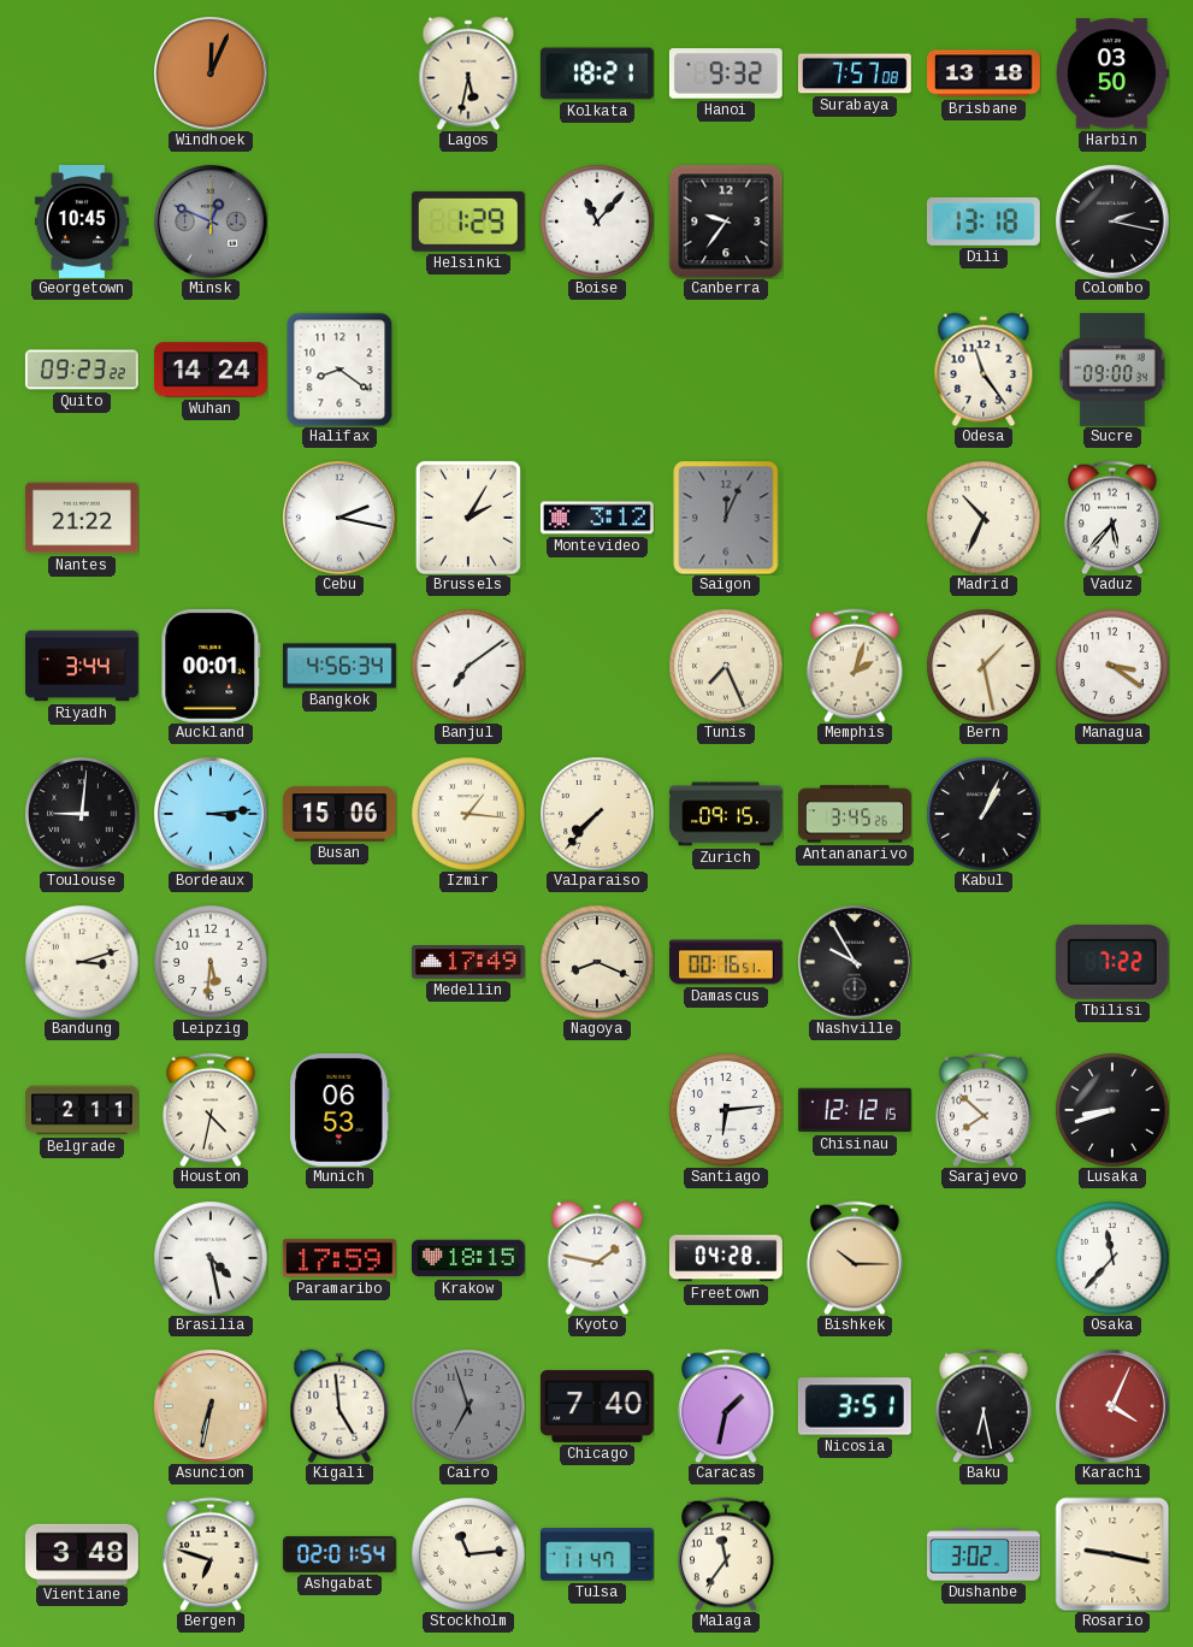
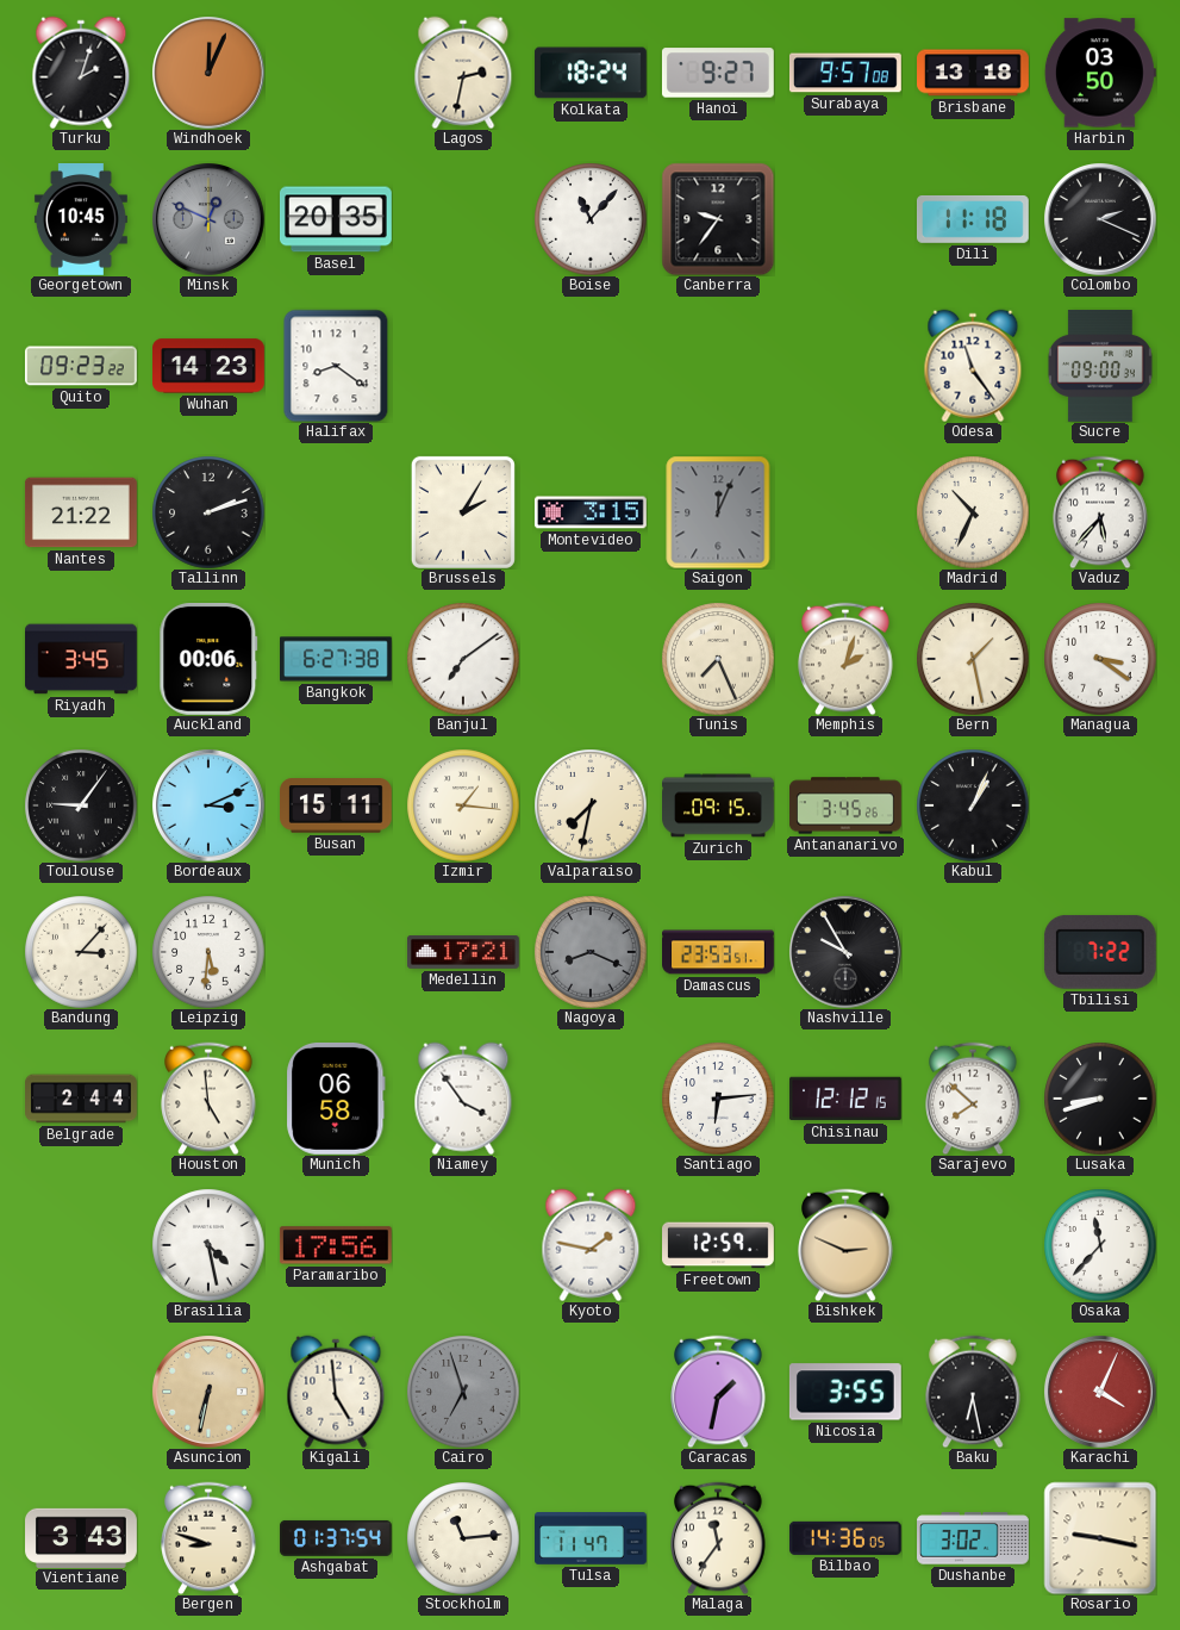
Turku: none -> 2:03 (81, 73)
Lagos: 5:32 -> 2:32 (463, 73)
Kolkata: 18:21 -> 18:24 (591, 73)
Hanoi: 9:32 -> 9:27 (718, 73)
Surabaya: 7:57 -> 9:57 (847, 73)
Basel: none -> 20:35 (336, 219)
Helsinki: 1:29 -> none (468, 222)
Dili: 13:18 -> 11:18 (973, 219)
Colombo: 2:17 -> 2:19 (1100, 219)
Wuhan: 14:24 -> 14:23 (210, 366)
Tallinn: none -> 2:12 (208, 512)
Cebu: 2:17 -> none (339, 518)
Montevideo: 3:12 -> 3:15 (591, 512)
Riyadh: 3:44 -> 3:45 (82, 659)
Auckland: 00:01 -> 00:06 (208, 659)
Bangkok: 4:56 -> 6:27 (337, 659)
Toulouse: 9:01 -> 9:06 (81, 805)
Bordeaux: 3:14 -> 3:11 (208, 805)
Busan: 15:06 -> 15:11 (337, 805)
Valparaiso: 7:37 -> 7:32 (591, 805)
Bandung: 3:12 -> 3:07 (81, 952)
Medellin: 17:49 -> 17:21 (463, 953)
Nagoya dial: cream -> grey (591, 952)
Damascus: 00:16 -> 23:53 (719, 952)
Belgrade: 2:11 -> 2:44 (82, 1099)
Houston: 4:32 -> 4:59 (208, 1099)
Munich: 06:53 -> 06:58 (337, 1099)
Niamey: none -> 3:54 (463, 1099)
Paramaribo: 17:59 -> 17:56 (336, 1245)
Krakow: 18:15 -> none (469, 1258)
Freetown: 04:28 -> 12:59 (719, 1245)
Bishkek: 10:15 -> 2:49 (845, 1245)
Chicago: 7:40 -> none (597, 1406)
Nicosia: 3:51 -> 3:55 (845, 1392)
Vientiane: 3:48 -> 3:43 (82, 1537)
Bergen: 6:48 -> 8:48 (208, 1538)
Ashgabat: 02:01 -> 01:37 (336, 1538)
Bilbao: none -> 14:36 (845, 1538)
